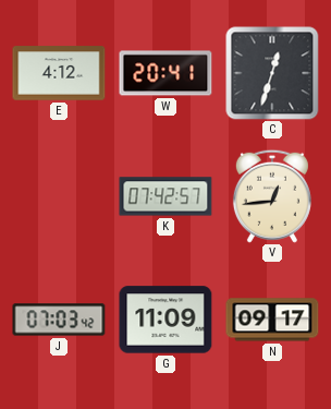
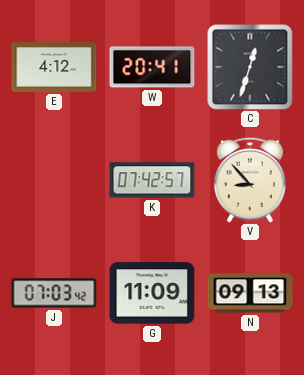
V: 12:44 -> 8:53 (250, 180)
N: 09:17 -> 09:13 (250, 293)
